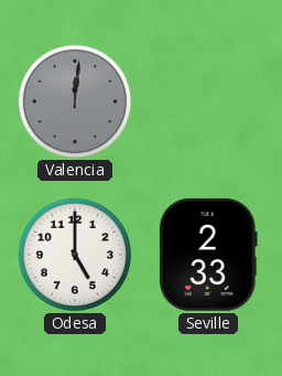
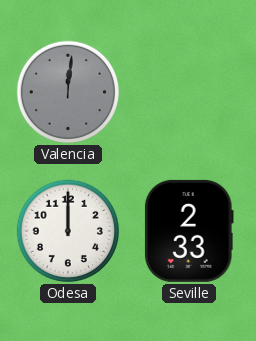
Odesa: 5:00 -> 12:00 (68, 231)
